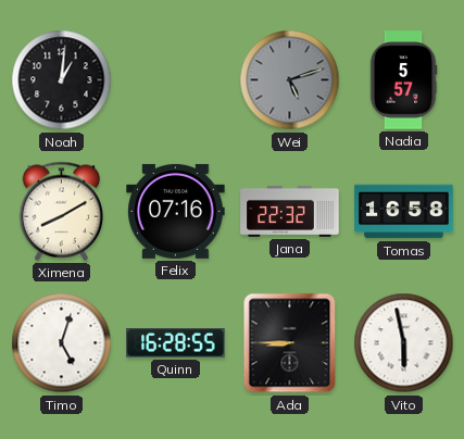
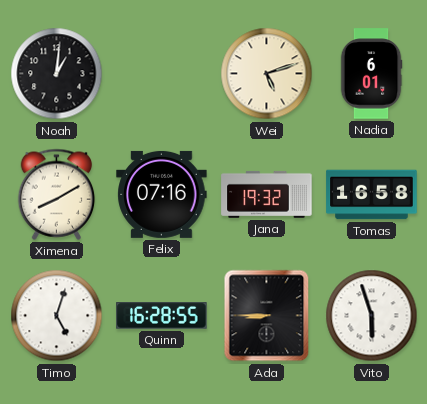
Wei dial: grey -> cream (267, 74)
Nadia: 5:57 -> 6:01 (371, 74)
Jana: 22:32 -> 19:32 (267, 194)
Vito: 5:58 -> 5:57 (372, 316)
